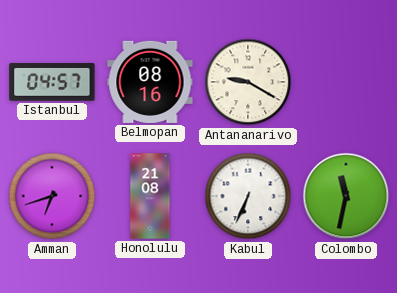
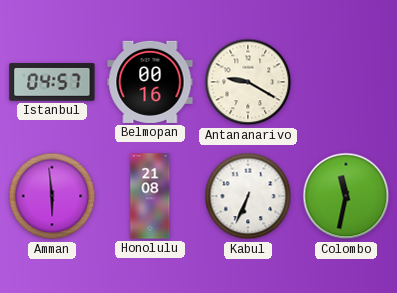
Belmopan: 08:16 -> 00:16 (150, 82)
Amman: 6:42 -> 5:59 (52, 196)
